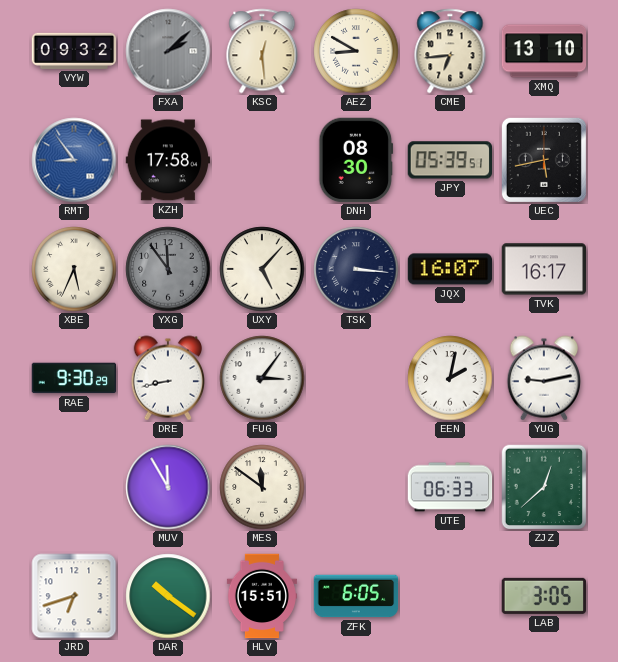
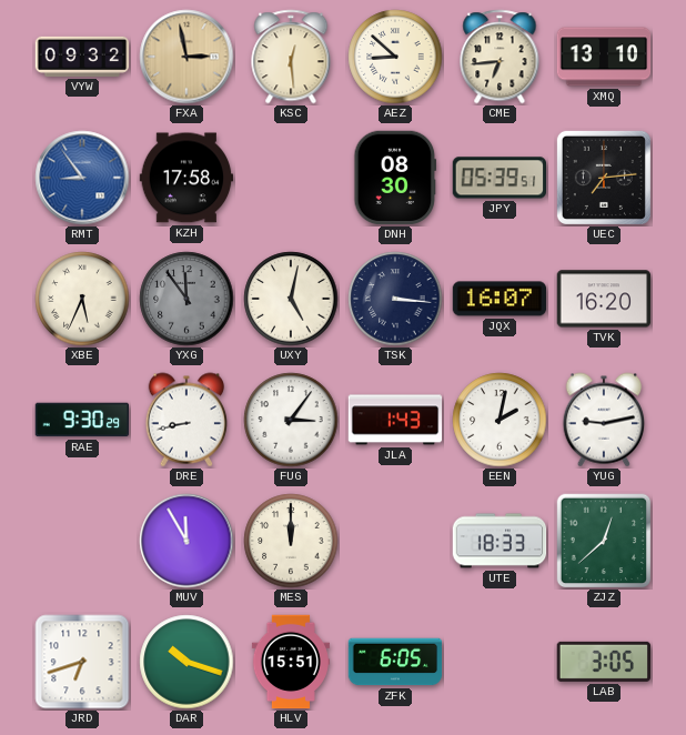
FXA: 2:08 -> 2:58 (186, 57)
FXA dial: grey -> champagne (186, 57)
AEZ: 8:50 -> 8:52 (395, 57)
UEC: 5:43 -> 7:14 (604, 178)
UXY: 5:07 -> 5:02 (291, 299)
TVK: 16:17 -> 16:20 (604, 299)
JLA: none -> 1:43 (395, 420)
MES: 11:51 -> 12:00 (291, 541)
UTE: 06:33 -> 18:33 (500, 541)
DAR: 10:21 -> 10:18 (186, 662)
